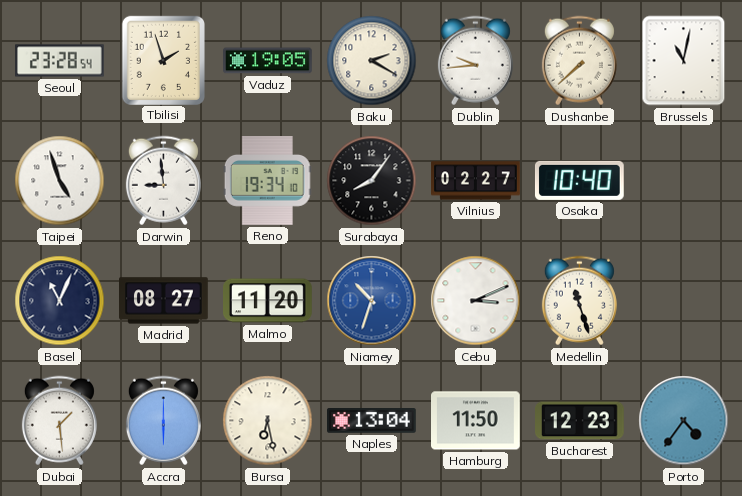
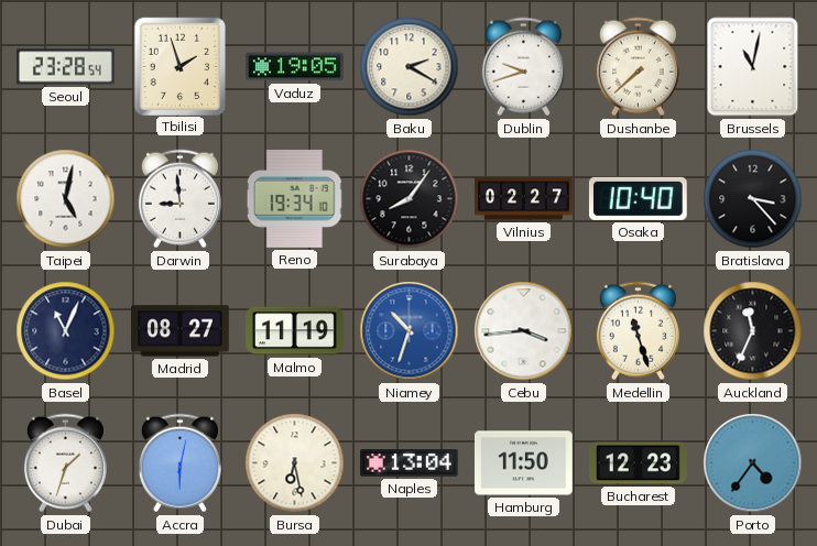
Dublin: 9:44 -> 9:42 (523, 67)
Taipei: 4:57 -> 5:02 (66, 199)
Bratislava: none -> 3:23 (753, 199)
Malmo: 11:20 -> 11:19 (295, 331)
Cebu: 3:11 -> 3:44 (524, 331)
Auckland: none -> 11:34 (753, 331)
Dubai: 1:29 -> 1:33 (65, 463)
Accra: 6:00 -> 6:02 (179, 463)
